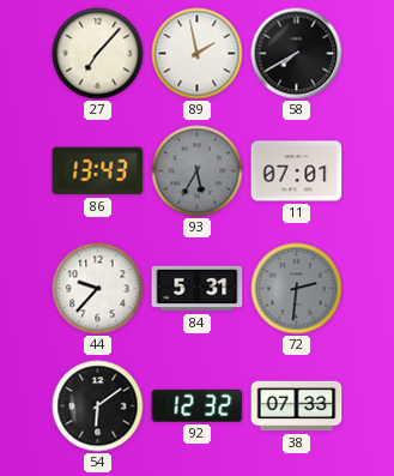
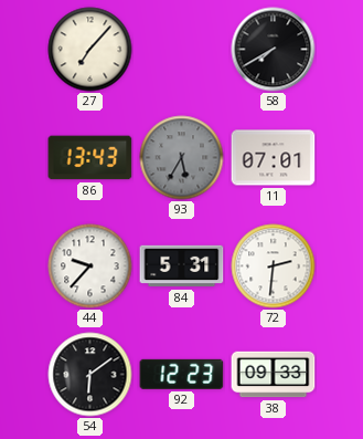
89: 1:58 -> none (198, 54)
72 dial: grey -> white (274, 266)
92: 12:32 -> 12:23 (182, 374)
38: 07:33 -> 09:33 (274, 375)
